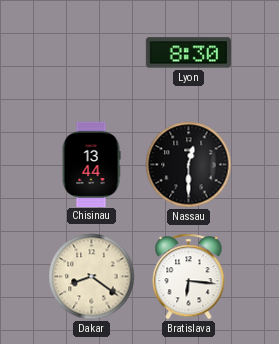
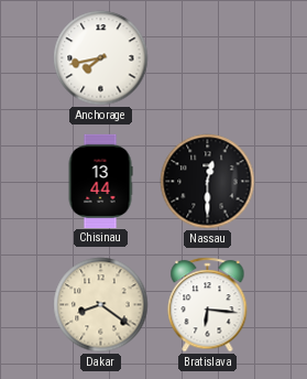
Anchorage: none -> 7:43 (101, 58)
Lyon: 8:30 -> none (188, 53)
